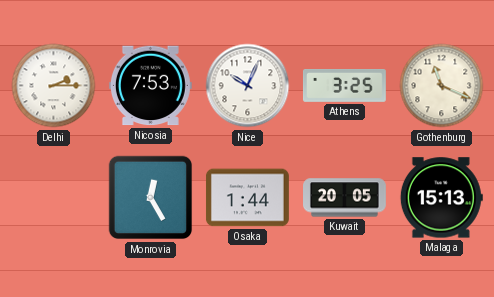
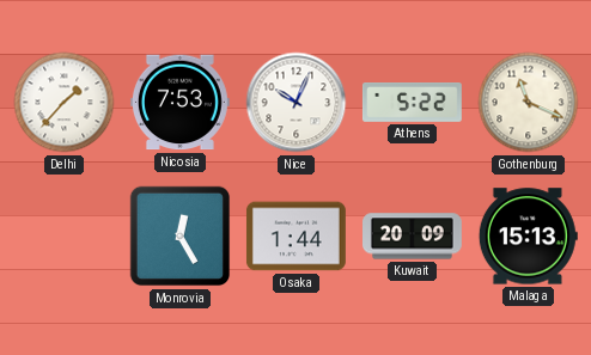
Delhi: 2:15 -> 1:37 (65, 103)
Athens: 3:25 -> 5:22 (412, 103)
Kuwait: 20:05 -> 20:09 (413, 237)
